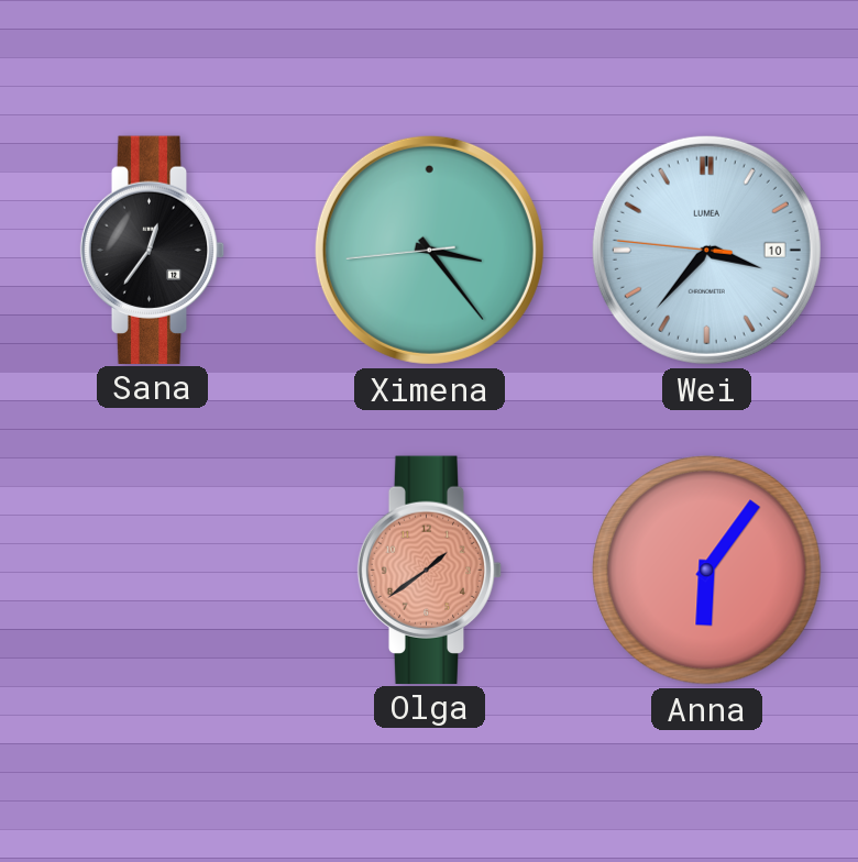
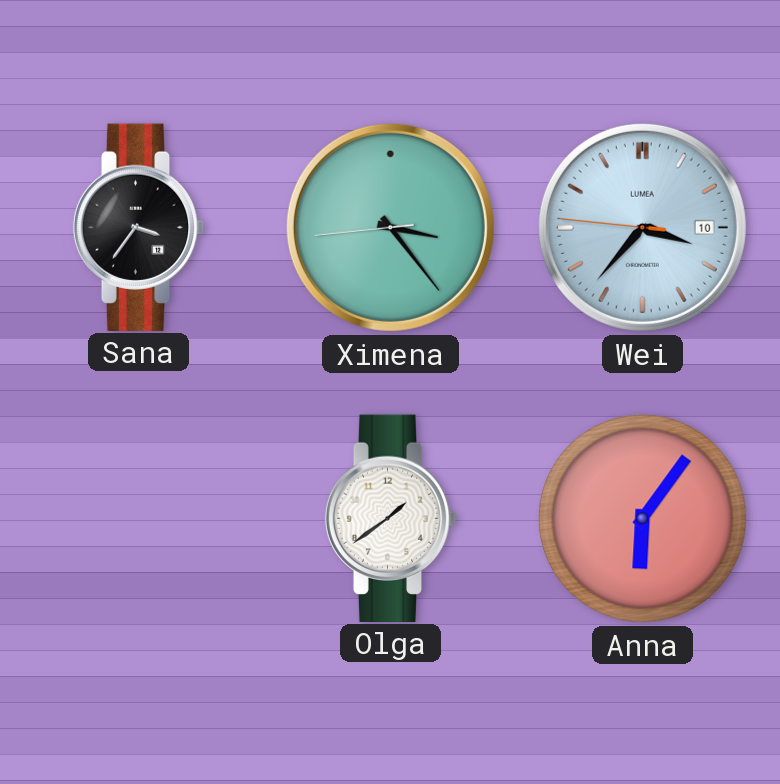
Sana: 12:36 -> 3:36 (139, 227)
Olga dial: salmon -> white (391, 518)
